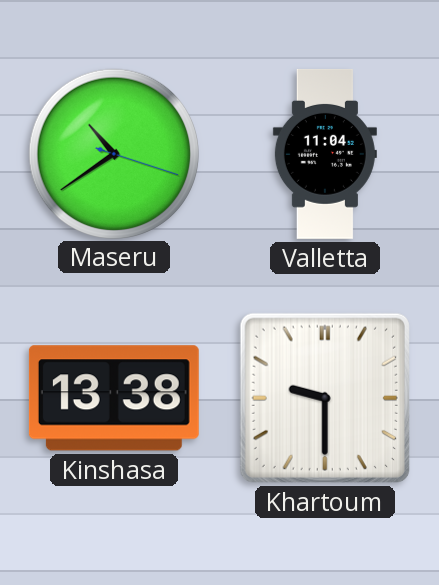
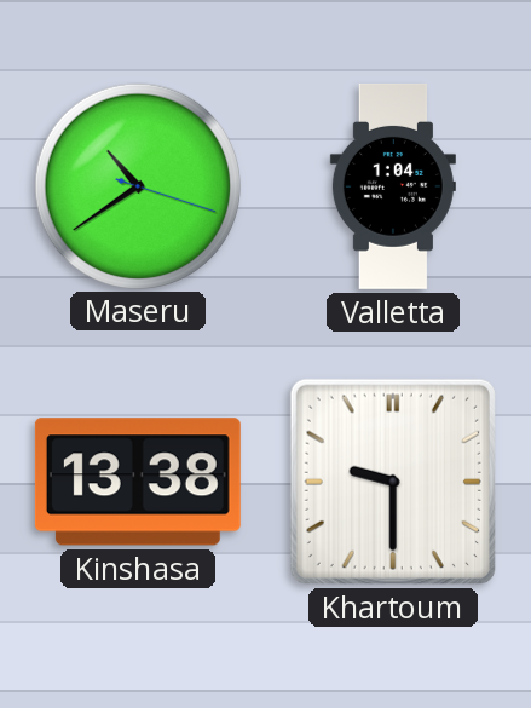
Valletta: 11:04 -> 1:04 (393, 186)
